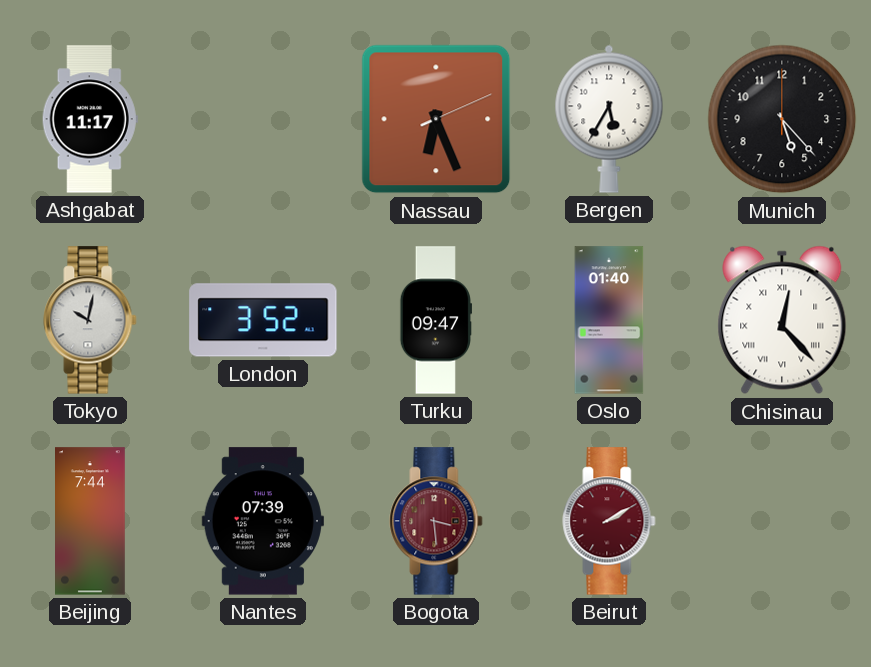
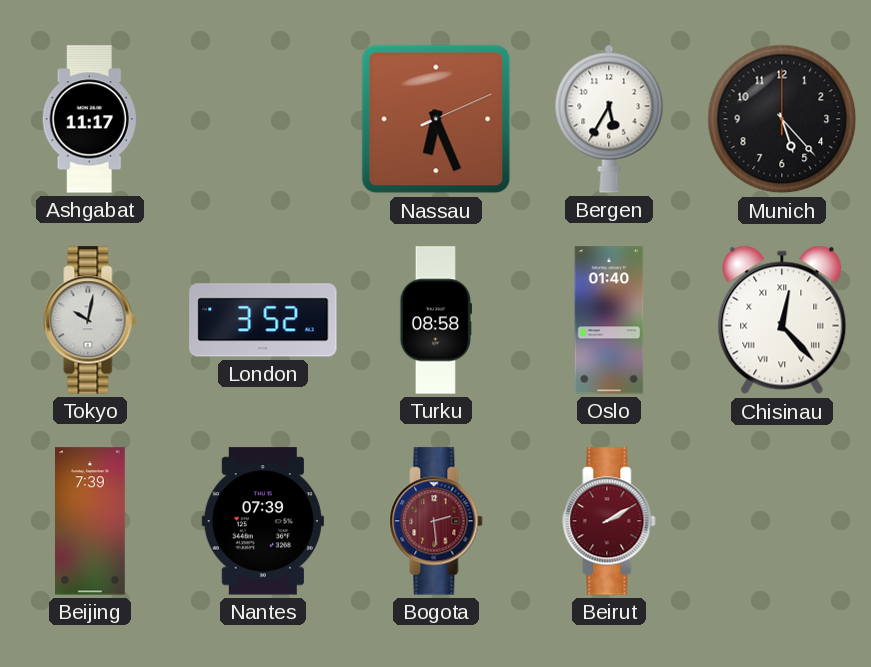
Turku: 09:47 -> 08:58 (435, 320)
Beijing: 7:44 -> 7:39 (91, 521)
Bogota: 3:29 -> 2:29 (436, 521)
